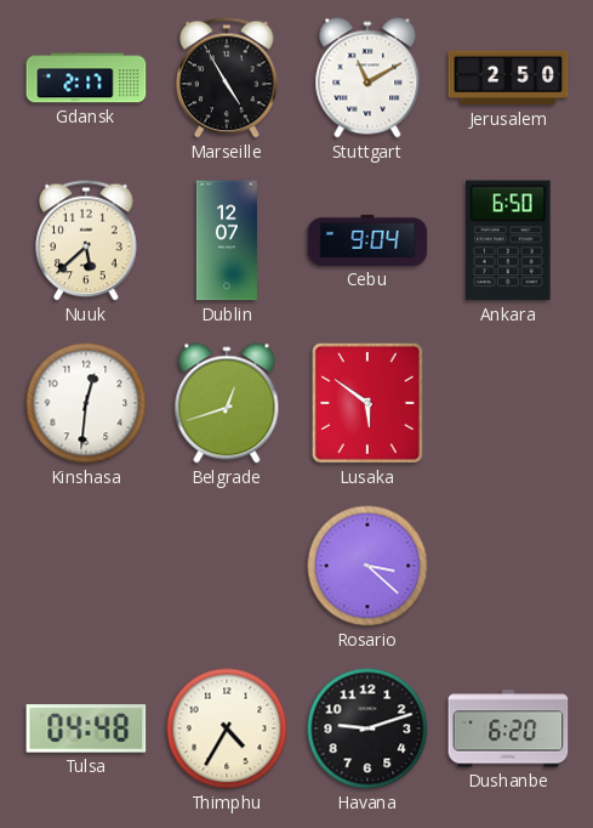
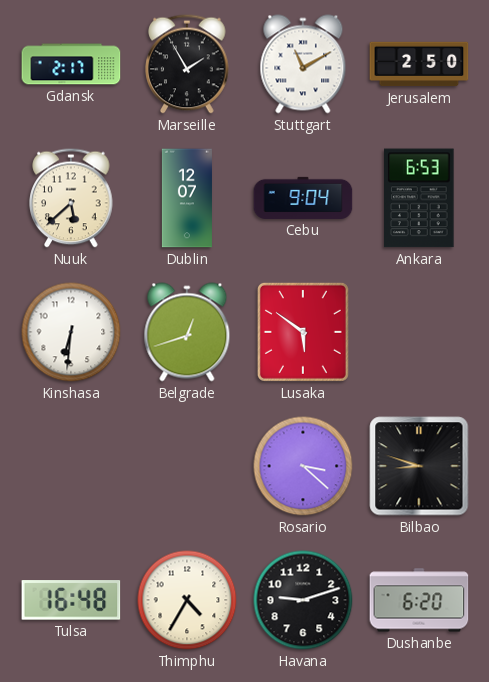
Marseille: 4:55 -> 1:55 (187, 64)
Ankara: 6:50 -> 6:53 (420, 198)
Kinshasa: 12:31 -> 6:31 (71, 332)
Bilbao: none -> 8:48 (419, 466)
Tulsa: 04:48 -> 16:48 (71, 600)
